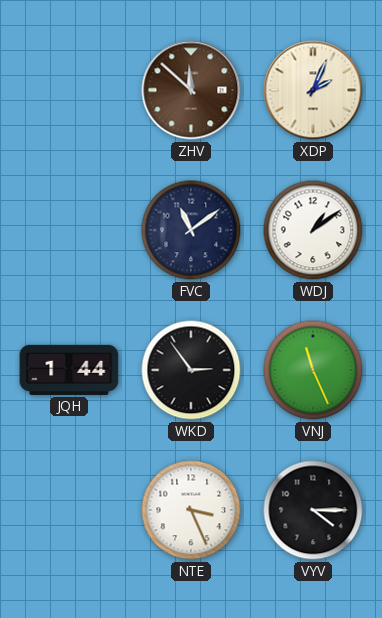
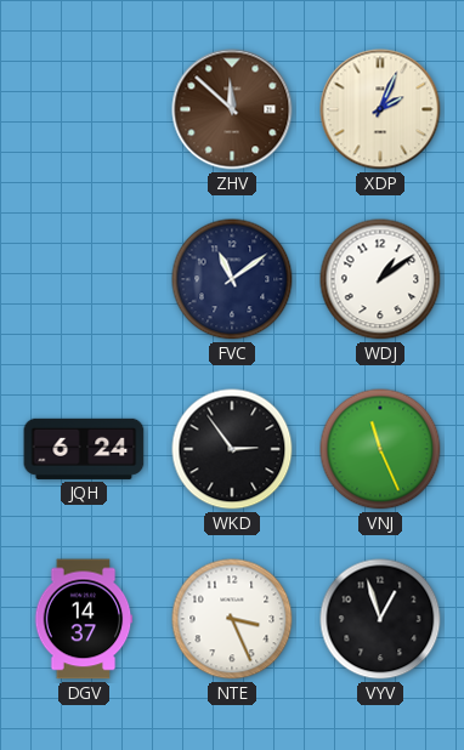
JQH: 1:44 -> 6:24 (84, 449)
DGV: none -> 14:37 (84, 619)
VYV: 4:15 -> 12:57 (380, 619)
